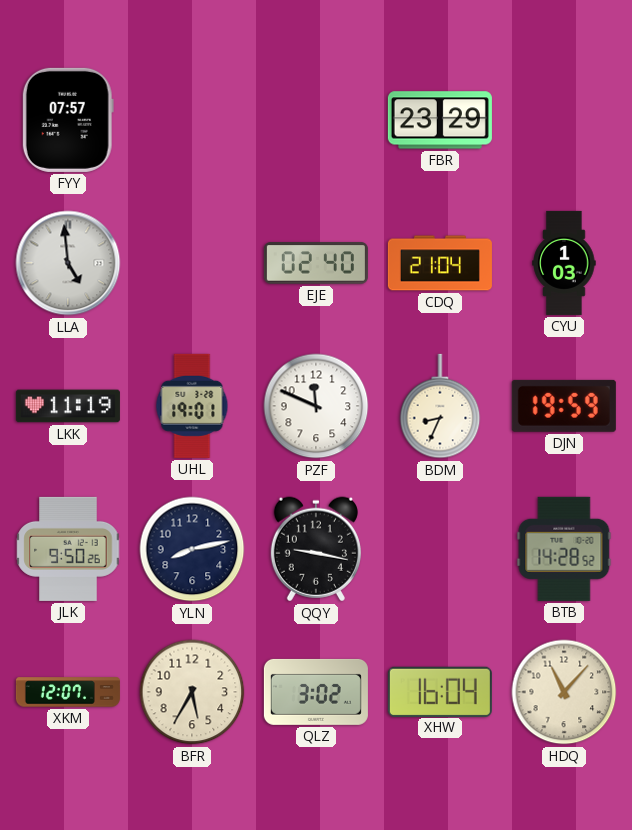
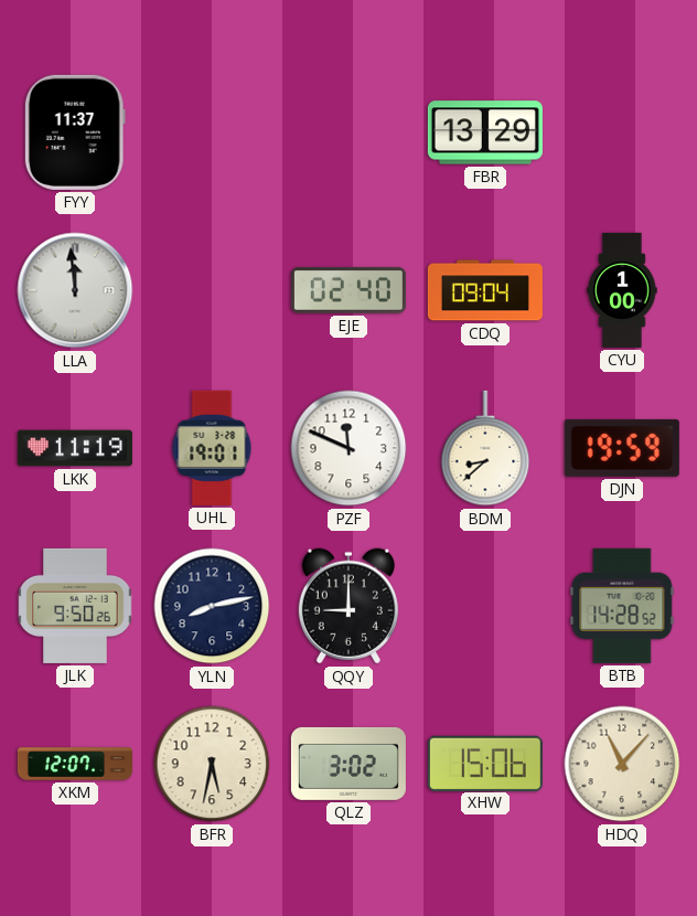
FYY: 07:57 -> 11:37 (75, 132)
FBR: 23:29 -> 13:29 (485, 132)
LLA: 4:59 -> 11:59 (75, 290)
CDQ: 21:04 -> 09:04 (485, 290)
CYU: 1:03 -> 1:00 (622, 290)
BDM: 8:34 -> 8:38 (485, 448)
QQY: 9:17 -> 9:00 (349, 606)
BFR: 5:35 -> 5:32 (212, 764)
XHW: 16:04 -> 15:06 (485, 763)
